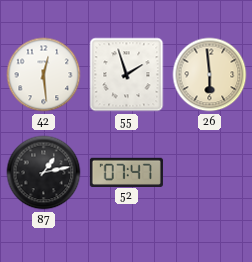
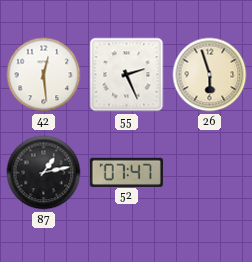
55: 1:57 -> 2:26 (127, 75)
26: 5:59 -> 5:57 (210, 75)
